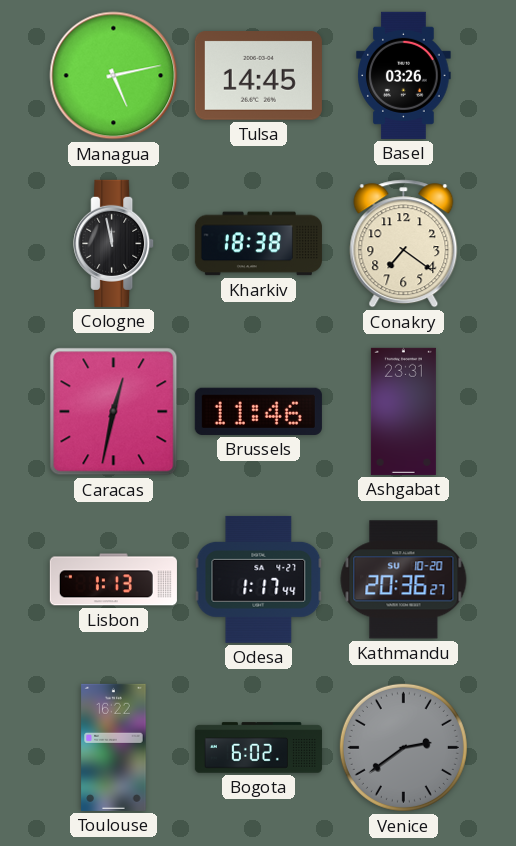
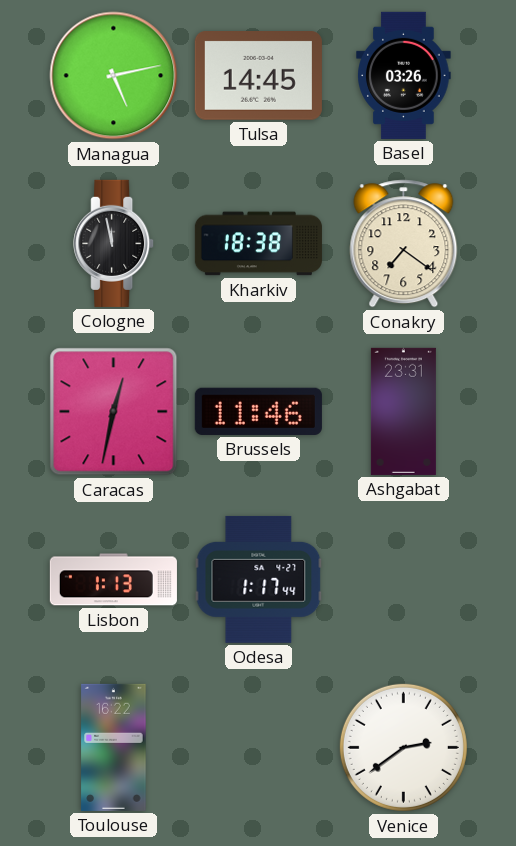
Kathmandu: 20:36 -> none (404, 580)
Bogota: 6:02 -> none (258, 748)
Venice dial: grey -> white (403, 747)
